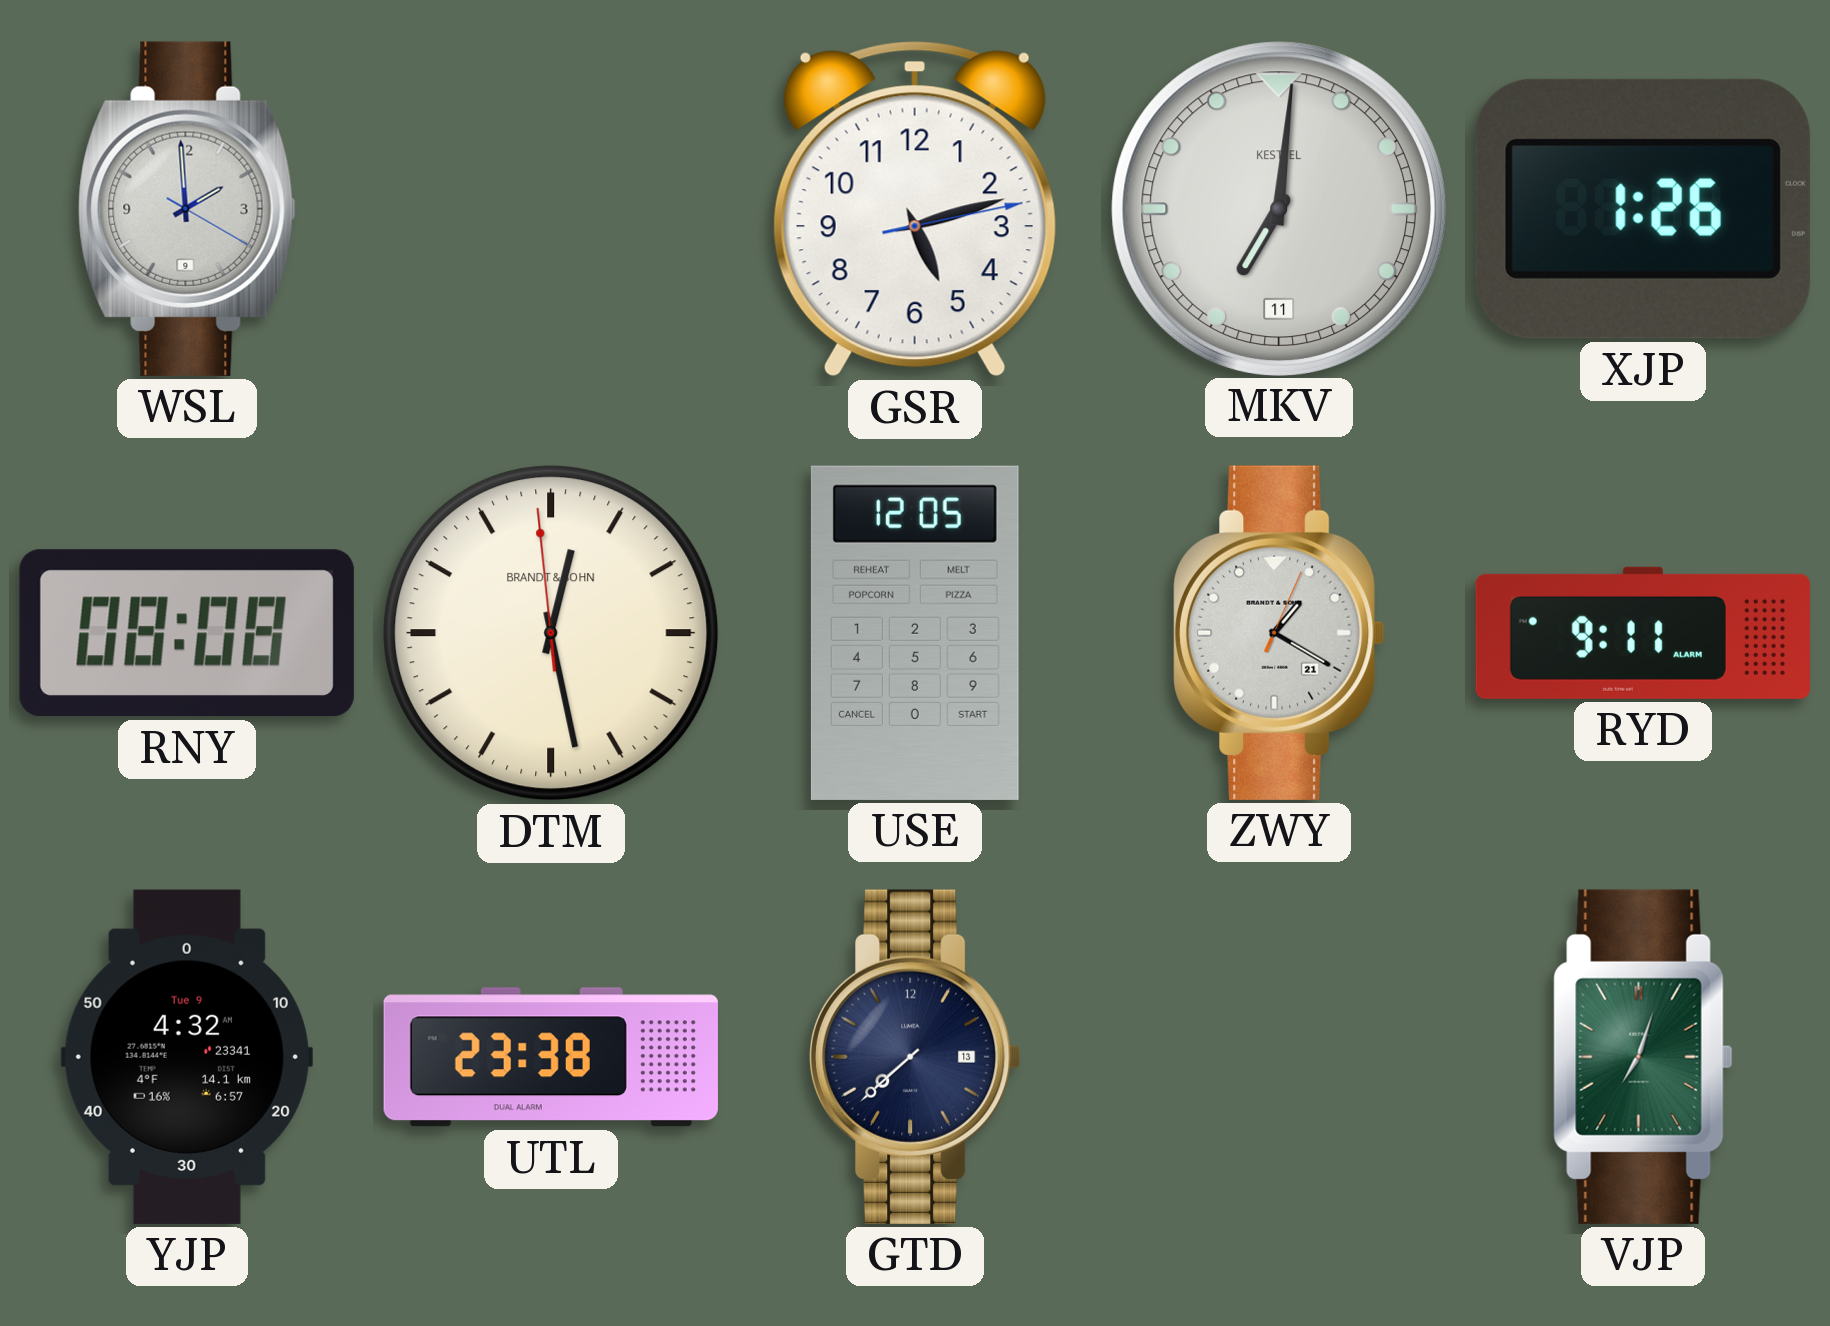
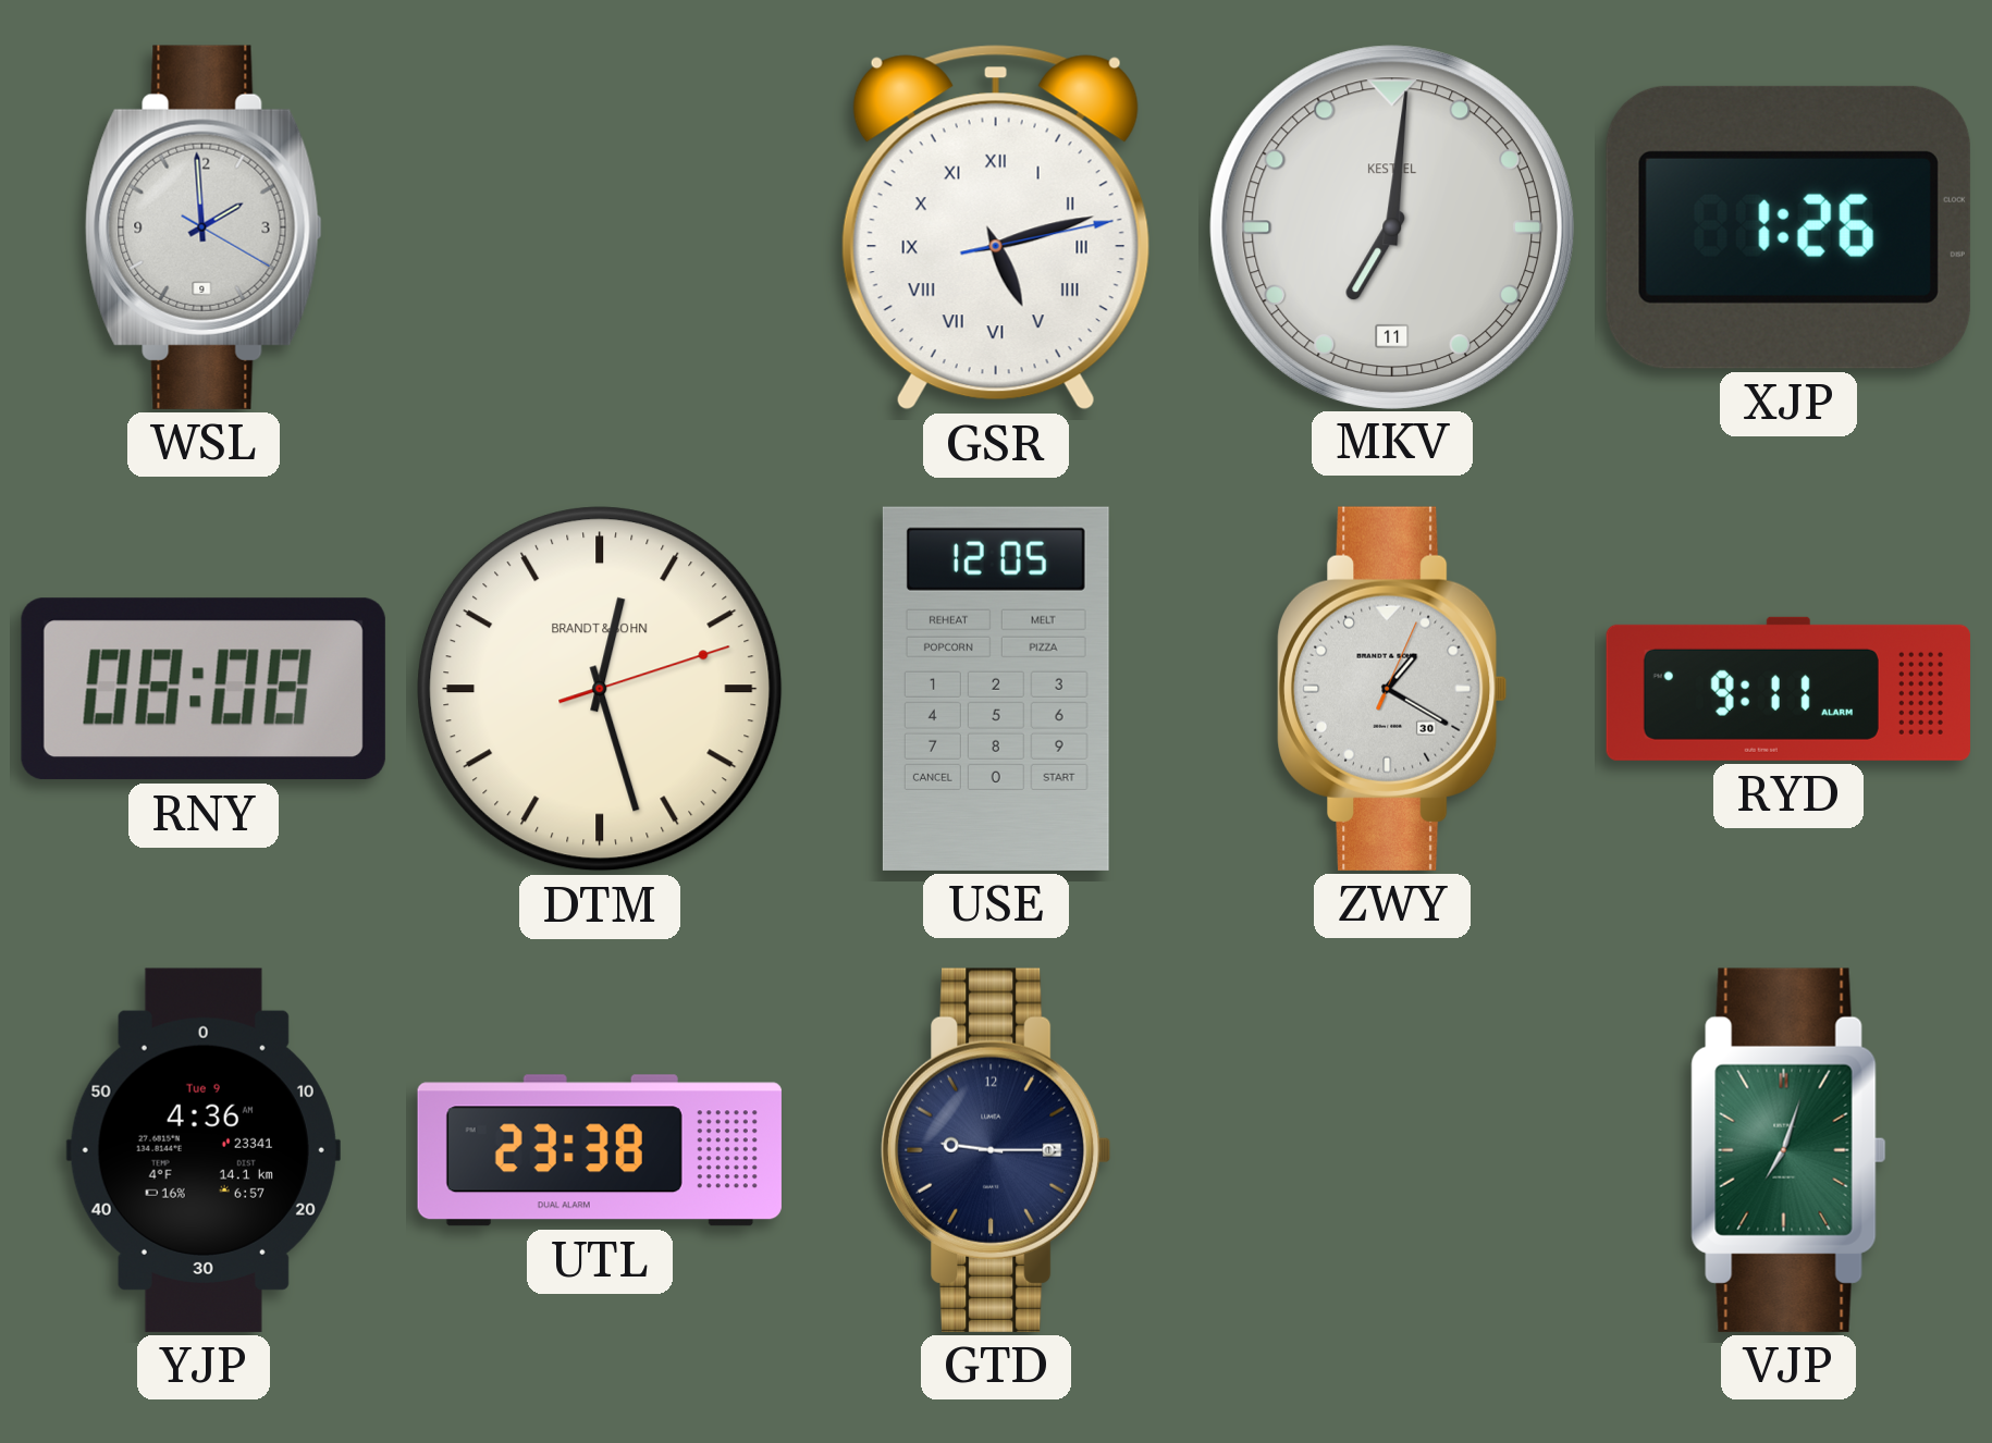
GSR numerals: Arabic -> Roman (996, 227)
DTM: 12:27:59 -> 12:27:12 (600, 689)
ZWY date: 21 -> 30 (1393, 689)
YJP: 4:32 -> 4:36 (204, 1150)
GTD: 7:38 -> 9:15 (997, 1150)
